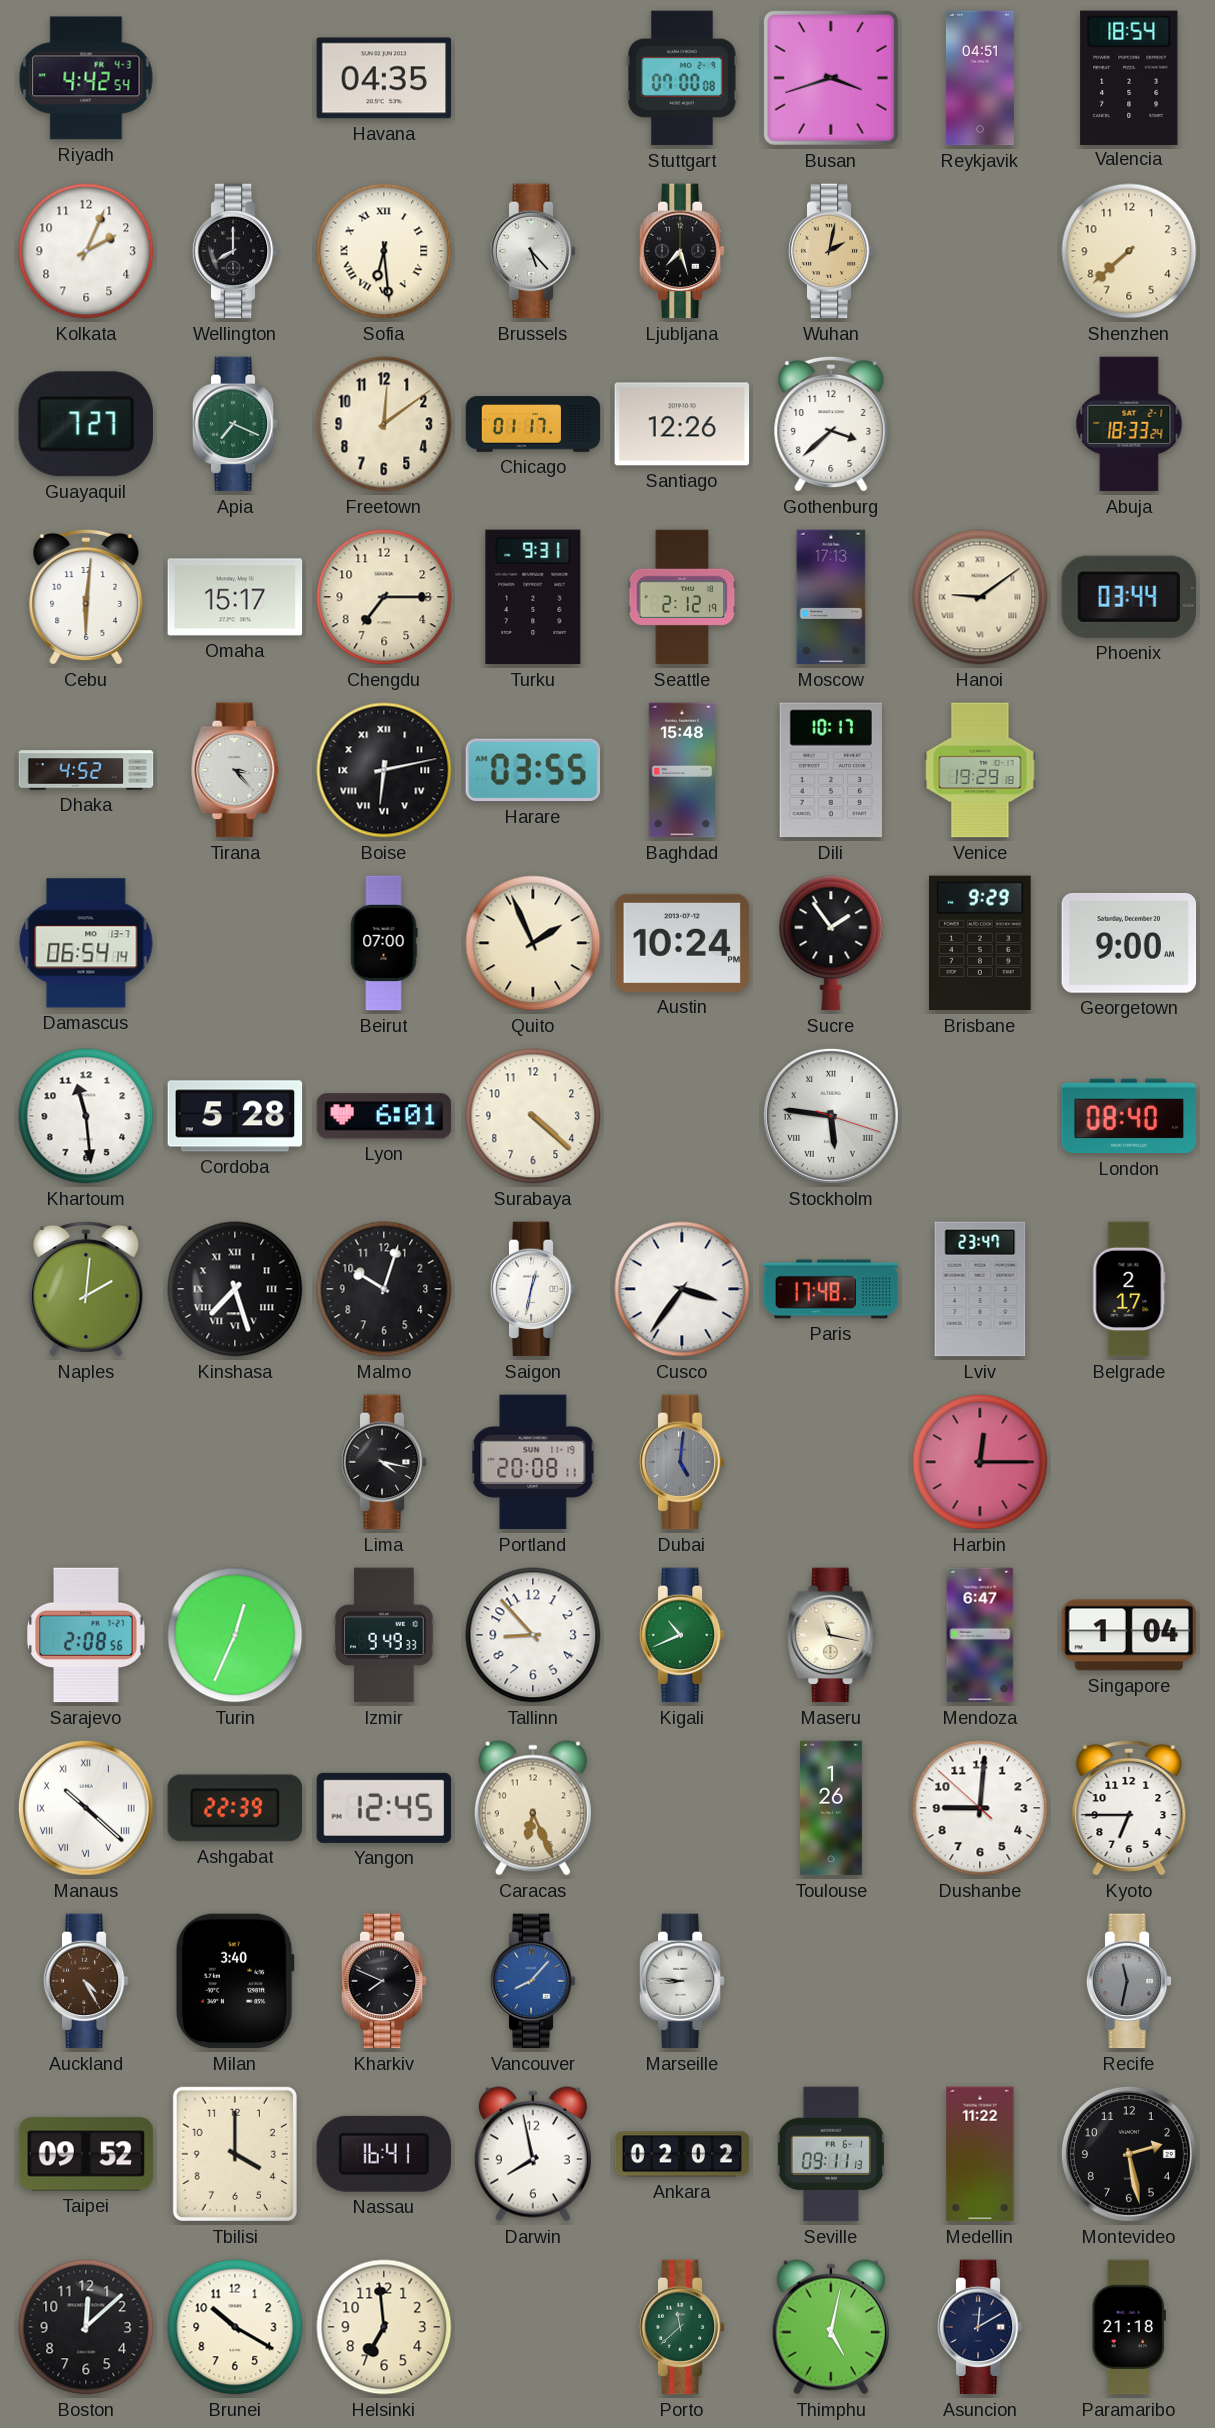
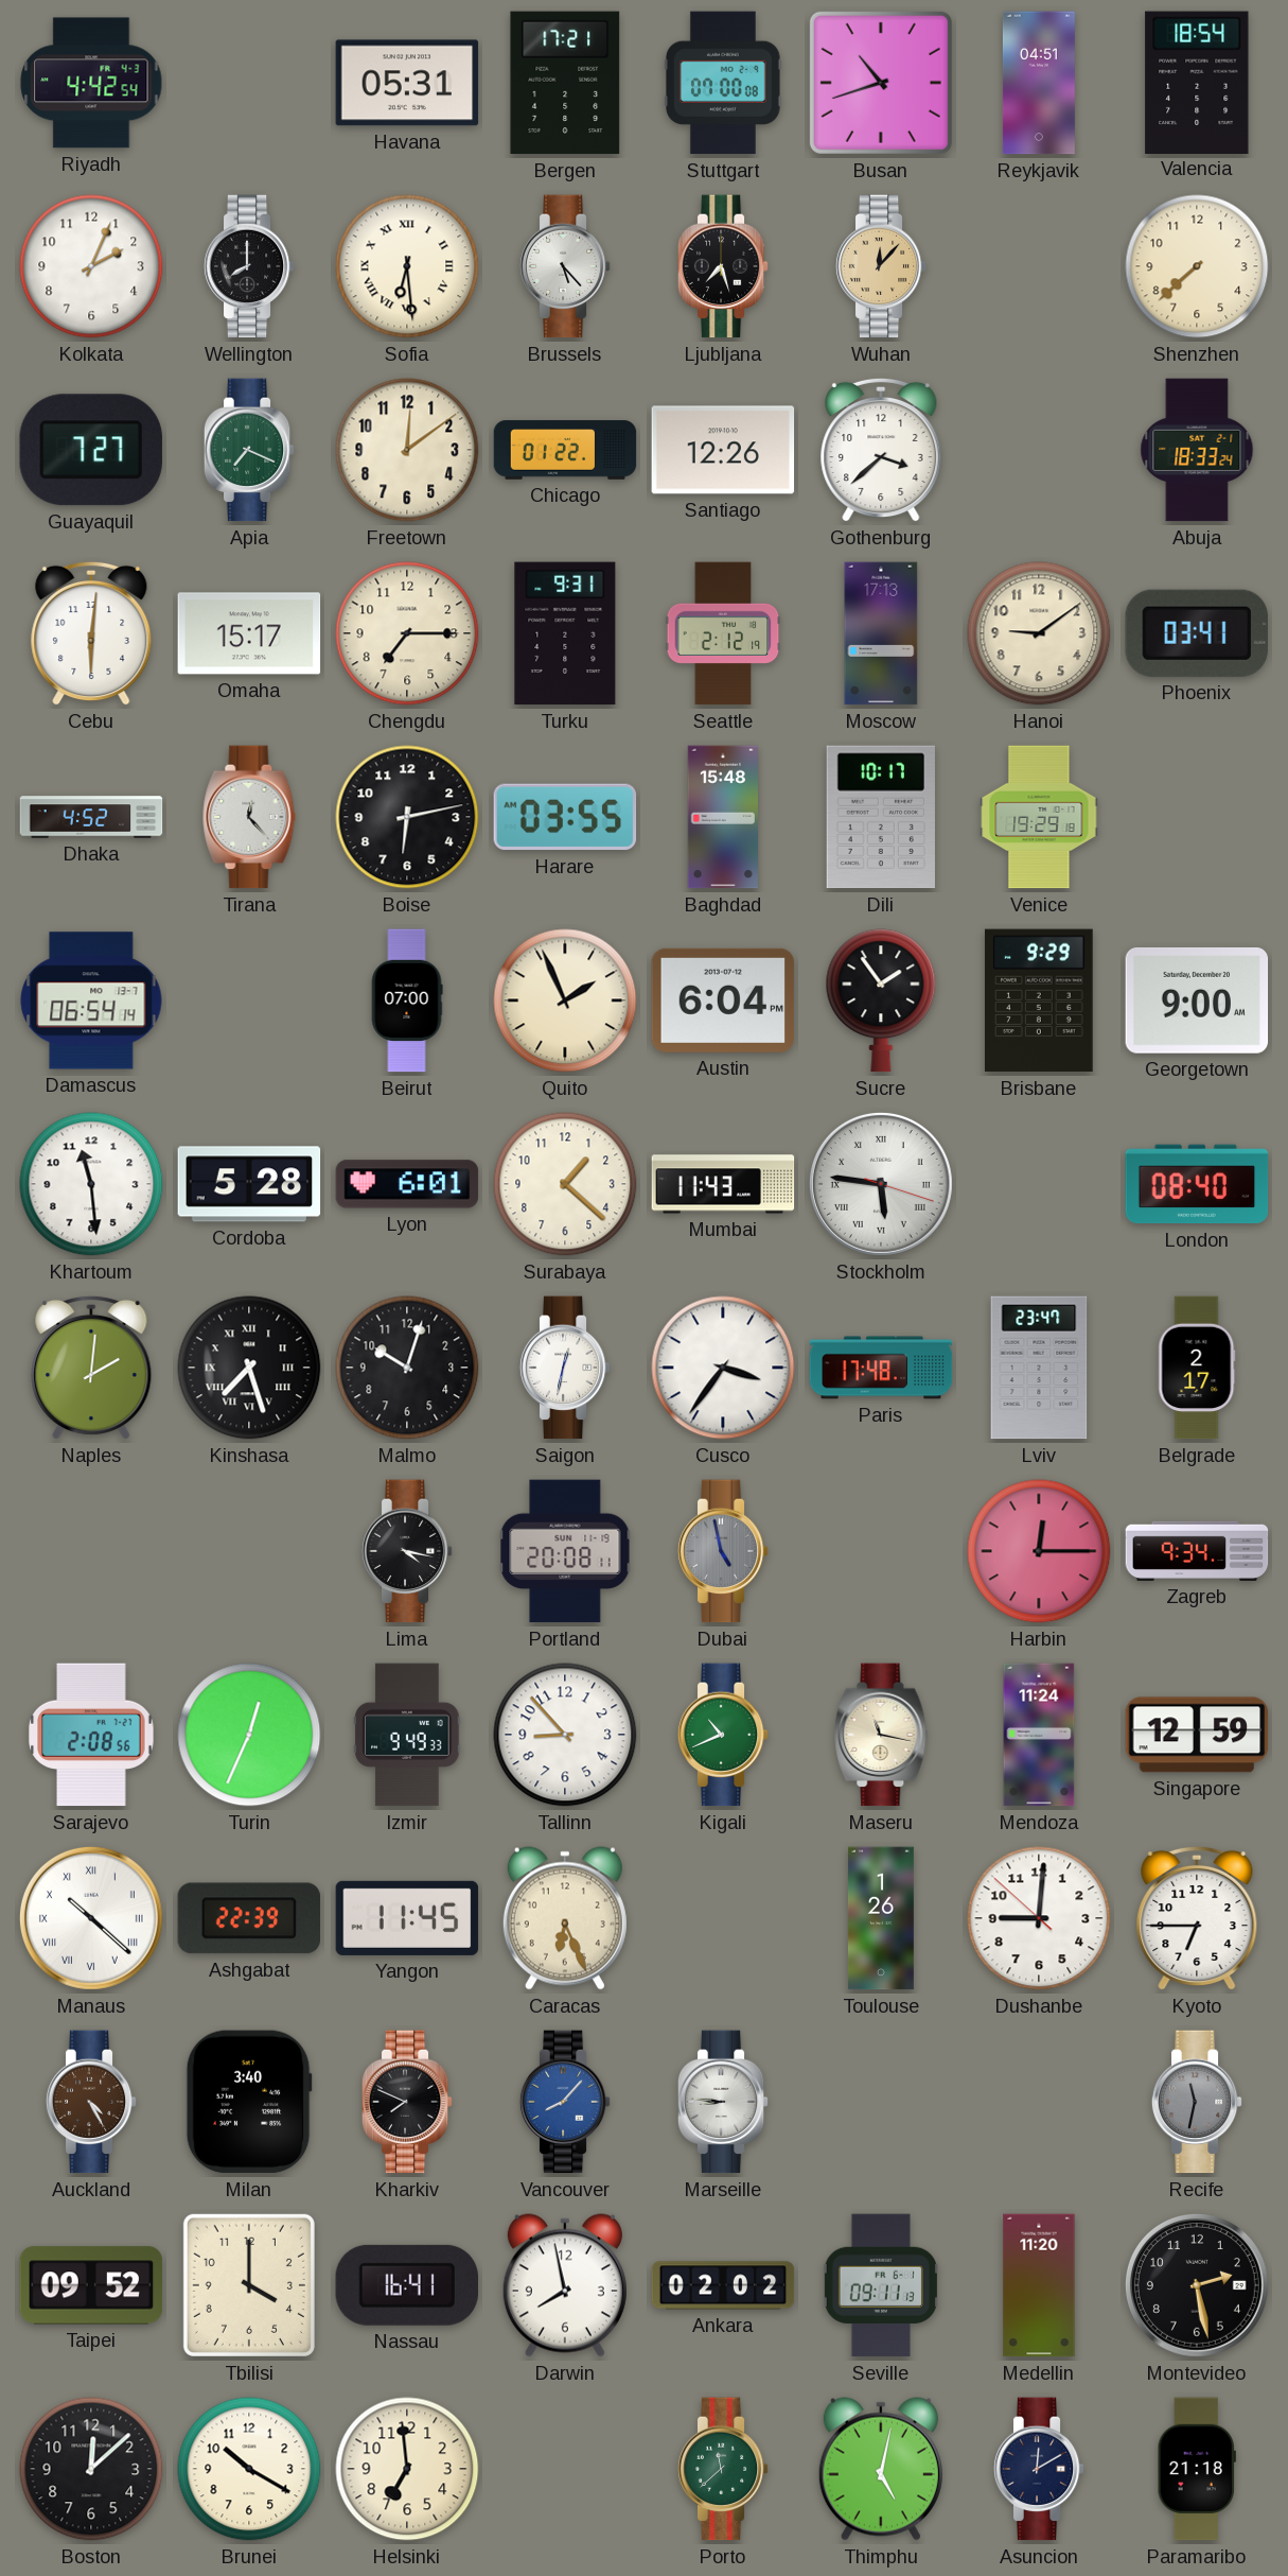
Havana: 04:35 -> 05:31 (407, 83)
Bergen: none -> 17:21 (565, 83)
Busan: 3:42 -> 10:42 (881, 83)
Wuhan: 2:02 -> 12:07 (881, 266)
Chicago: 01:17 -> 01:22 (565, 450)
Hanoi numerals: Roman -> Arabic (1039, 633)
Phoenix: 03:44 -> 03:41 (1197, 633)
Tirana: 3:23 -> 12:23 (249, 817)
Boise numerals: Roman -> Arabic (407, 817)
Austin: 10:24 -> 6:04 (723, 1000)
Surabaya: 4:22 -> 1:22 (565, 1184)
Mumbai: none -> 11:43 (723, 1184)
Dubai: 5:01 -> 4:58 (723, 1551)
Zagreb: none -> 9:34 (1197, 1551)
Mendoza: 6:47 -> 11:24 (1039, 1735)
Singapore: 1:04 -> 12:59 (1197, 1735)
Yangon: 12:45 -> 11:45 (407, 1918)
Medellin: 11:22 -> 11:20 (1039, 2285)
